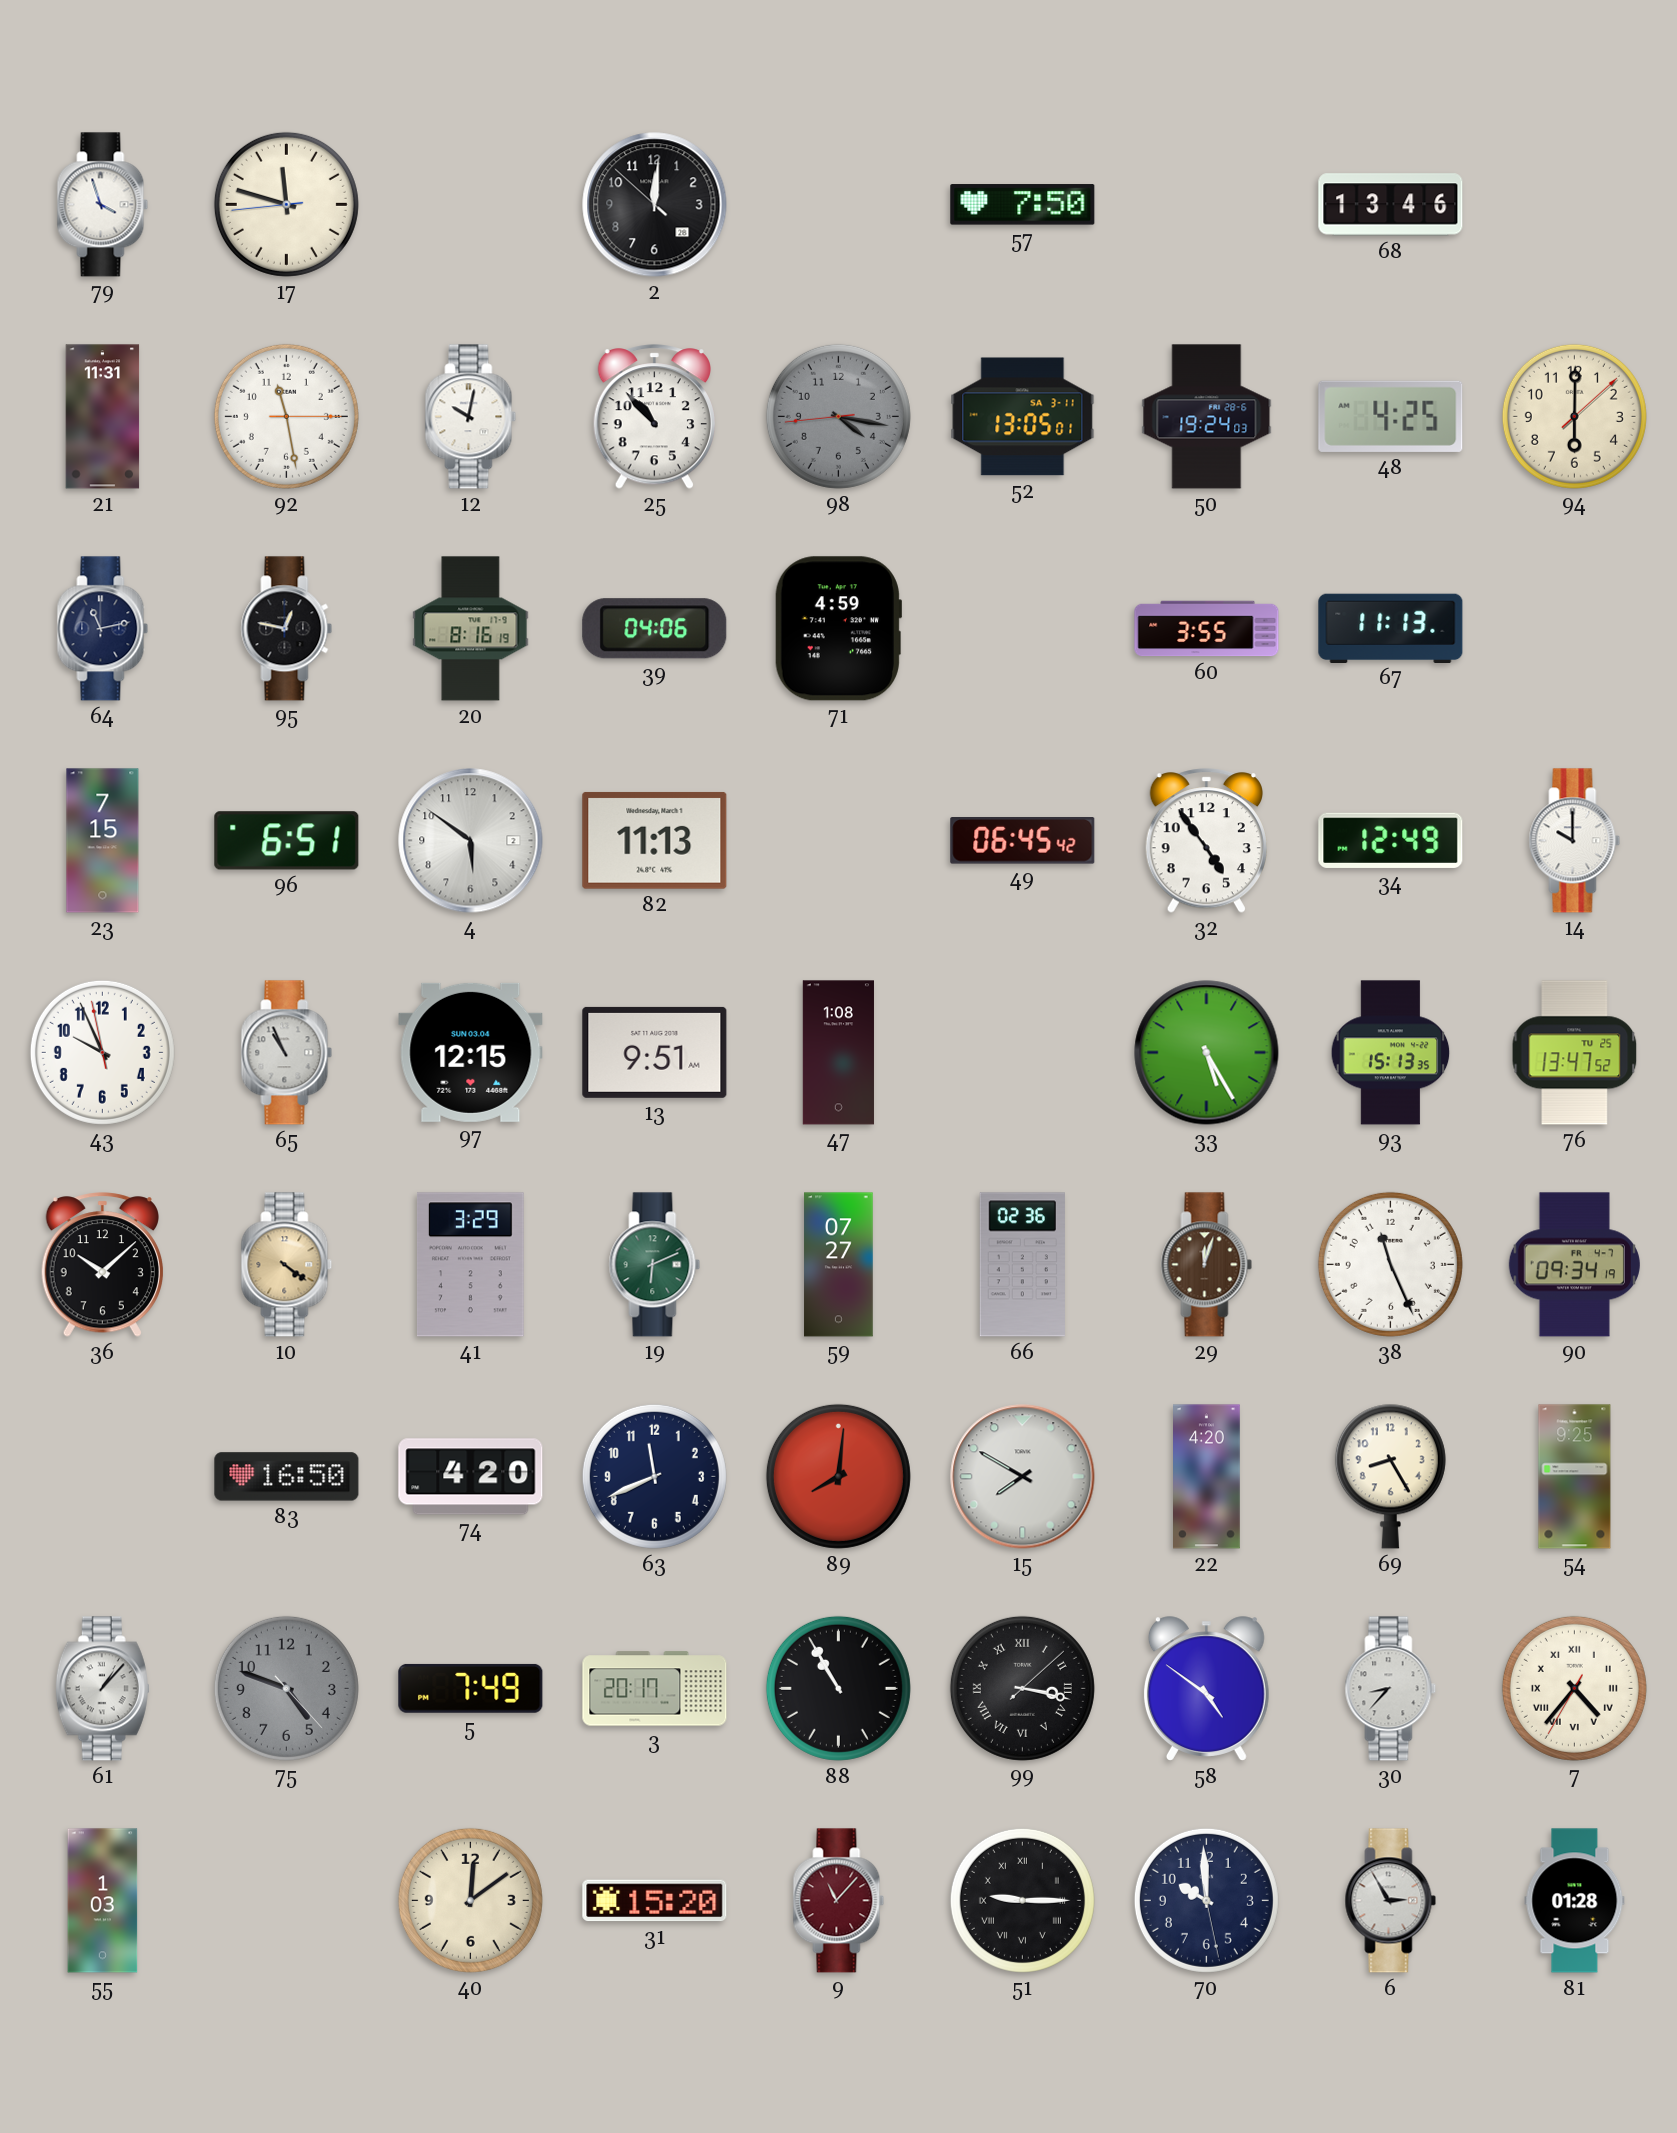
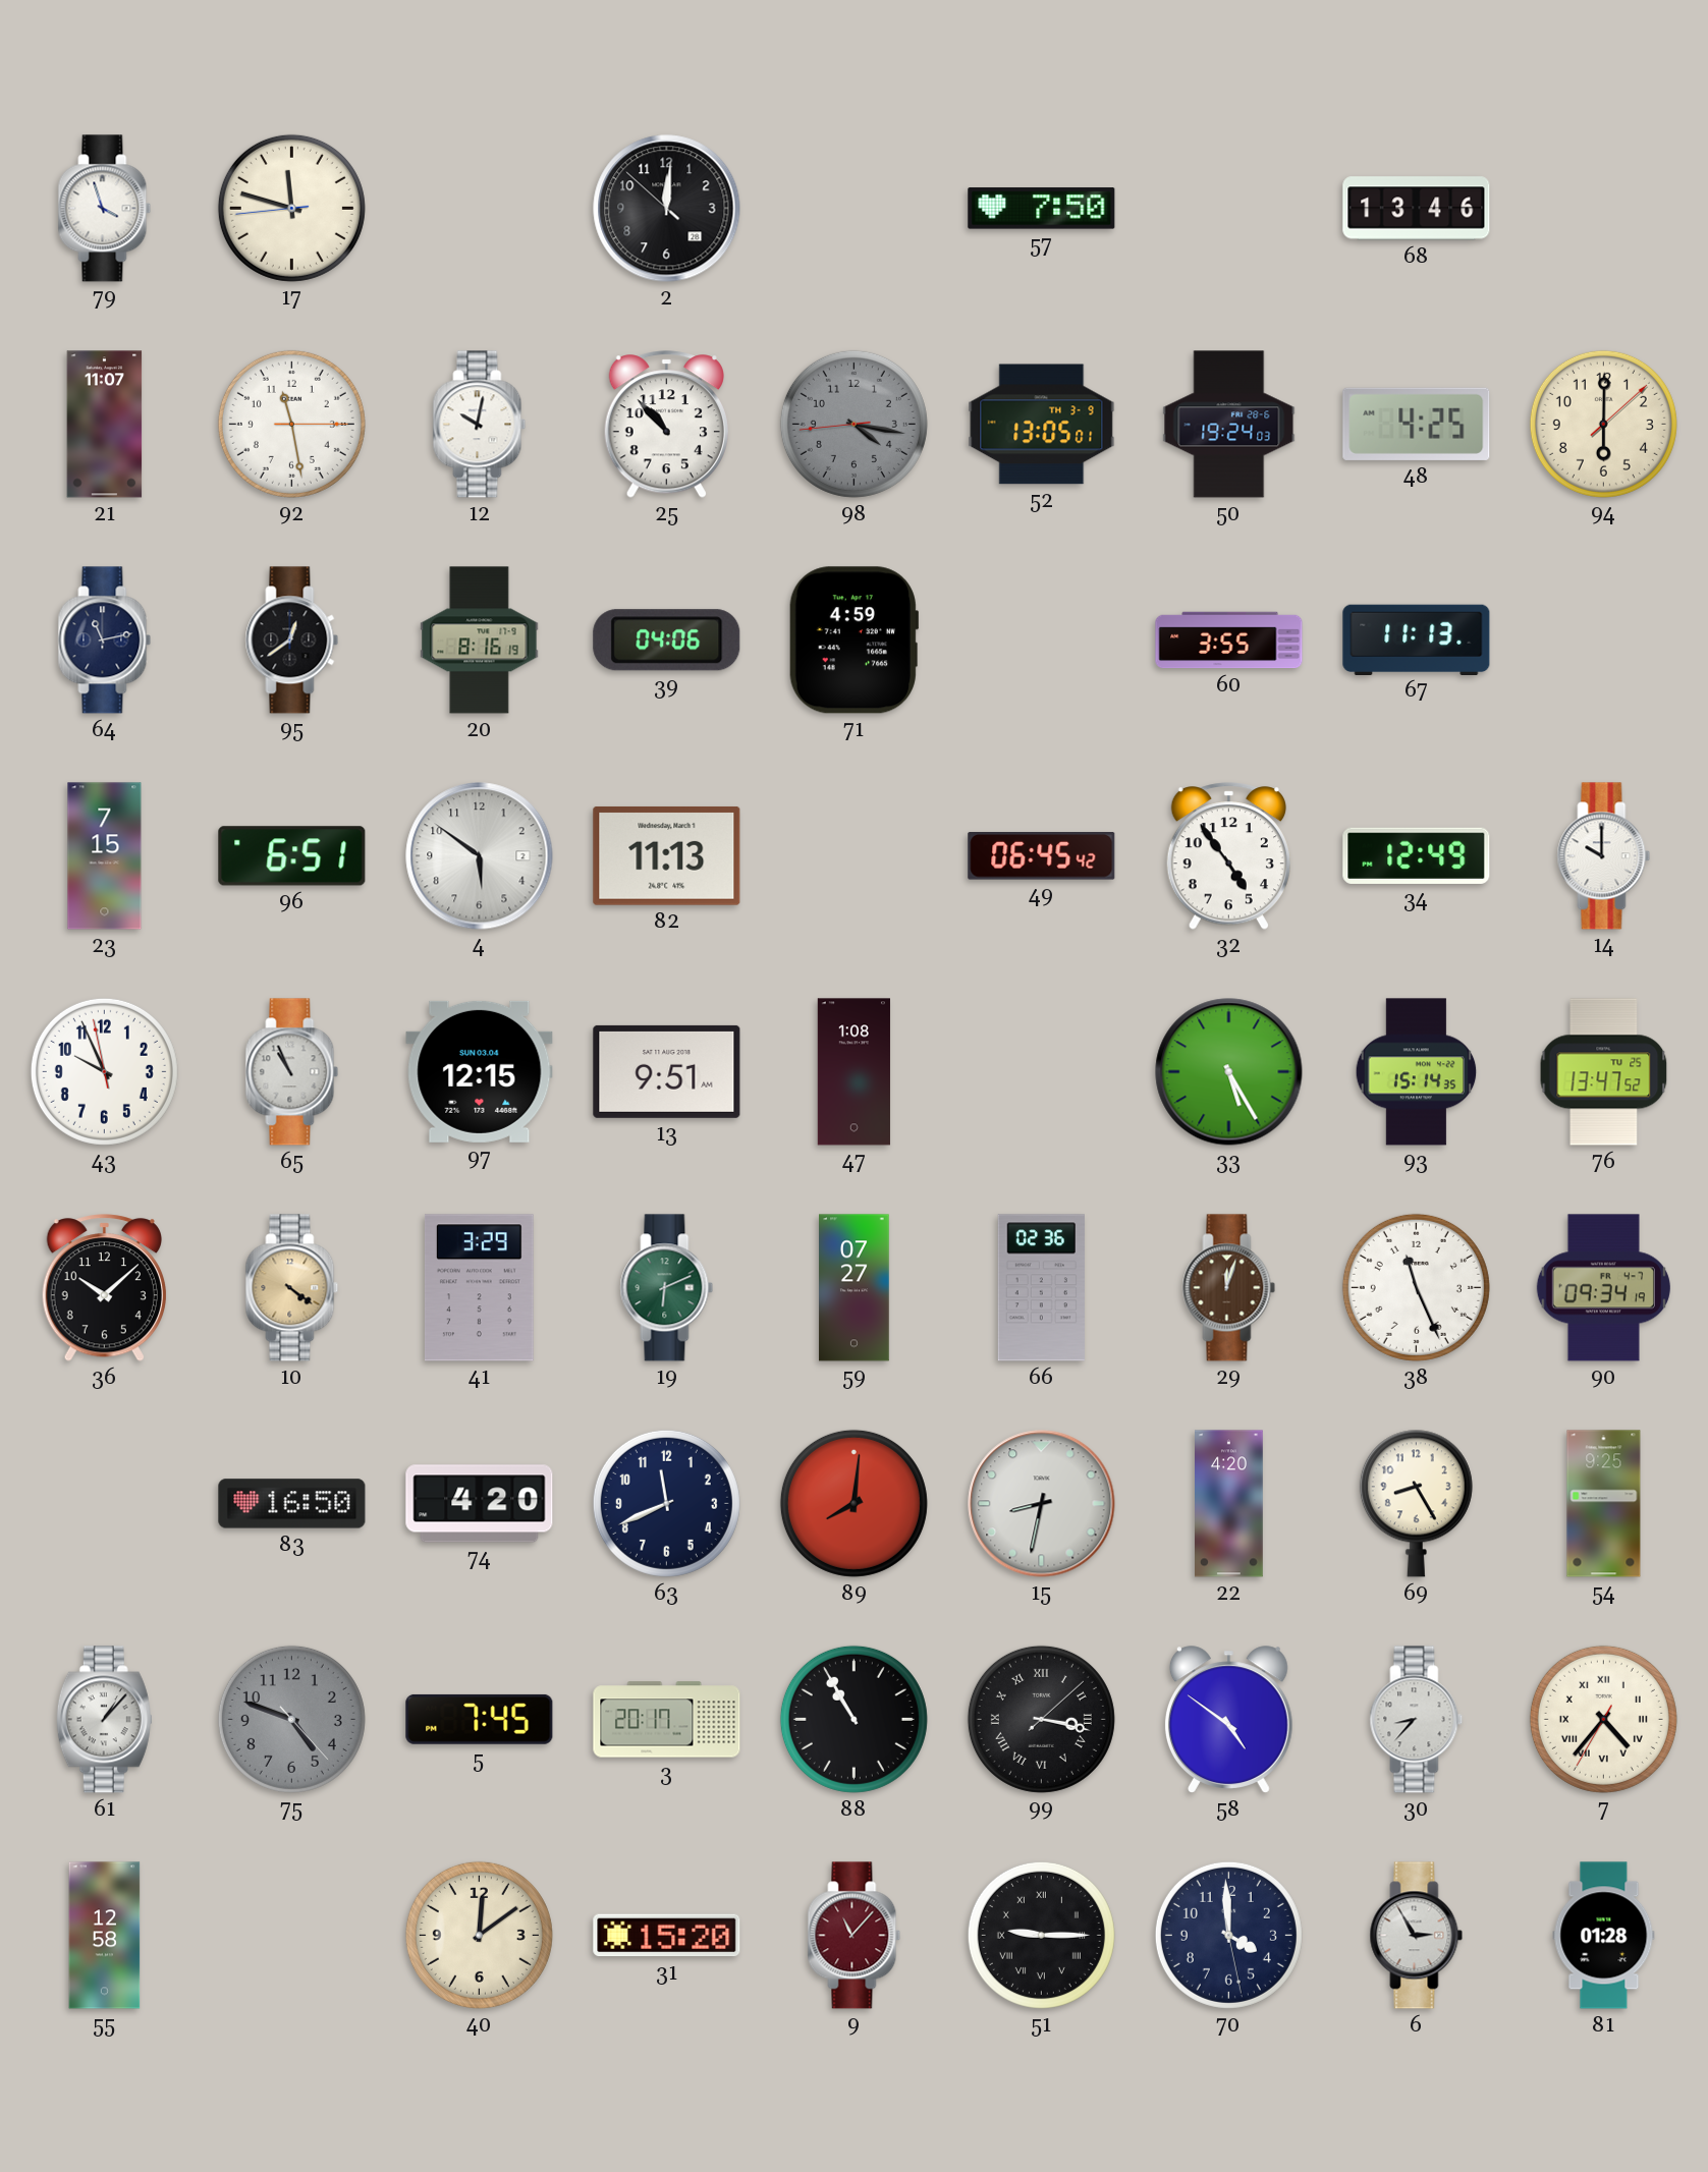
21: 11:31 -> 11:07 (105, 425)
52 date: SA 3-11 -> TH 3-9 (1042, 425)
95: 12:47 -> 12:39 (292, 641)
93: 15:13 -> 15:14 (1417, 1072)
15: 7:50 -> 8:32 (1042, 1504)
5: 7:49 -> 7:45 (480, 1719)
55: 1:03 -> 12:58 (105, 1936)
70: 9:59 -> 3:59 (1228, 1935)
